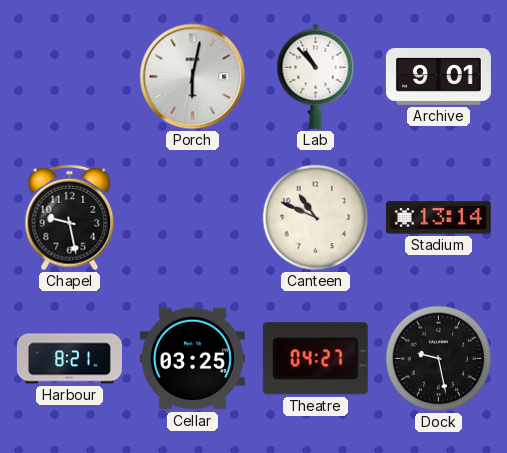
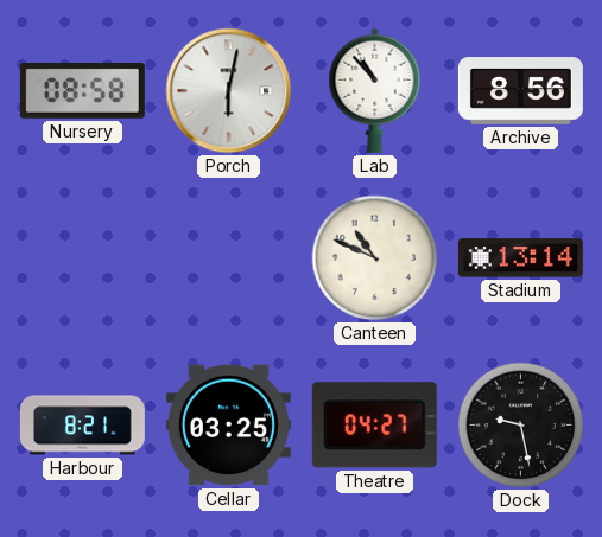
Nursery: none -> 08:58 (82, 90)
Archive: 9:01 -> 8:56 (520, 91)
Chapel: 9:28 -> none (70, 218)
